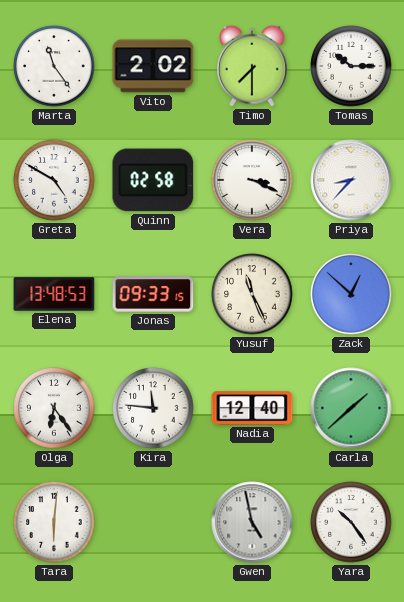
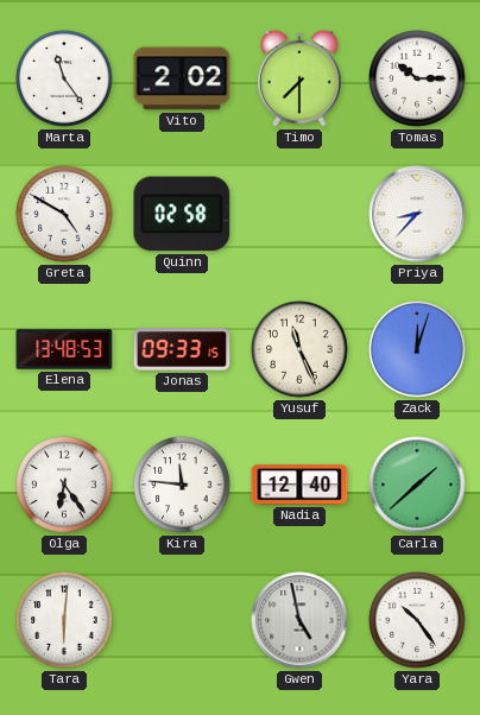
Vera: 3:19 -> none (252, 180)
Zack: 12:52 -> 12:03 (417, 349)
